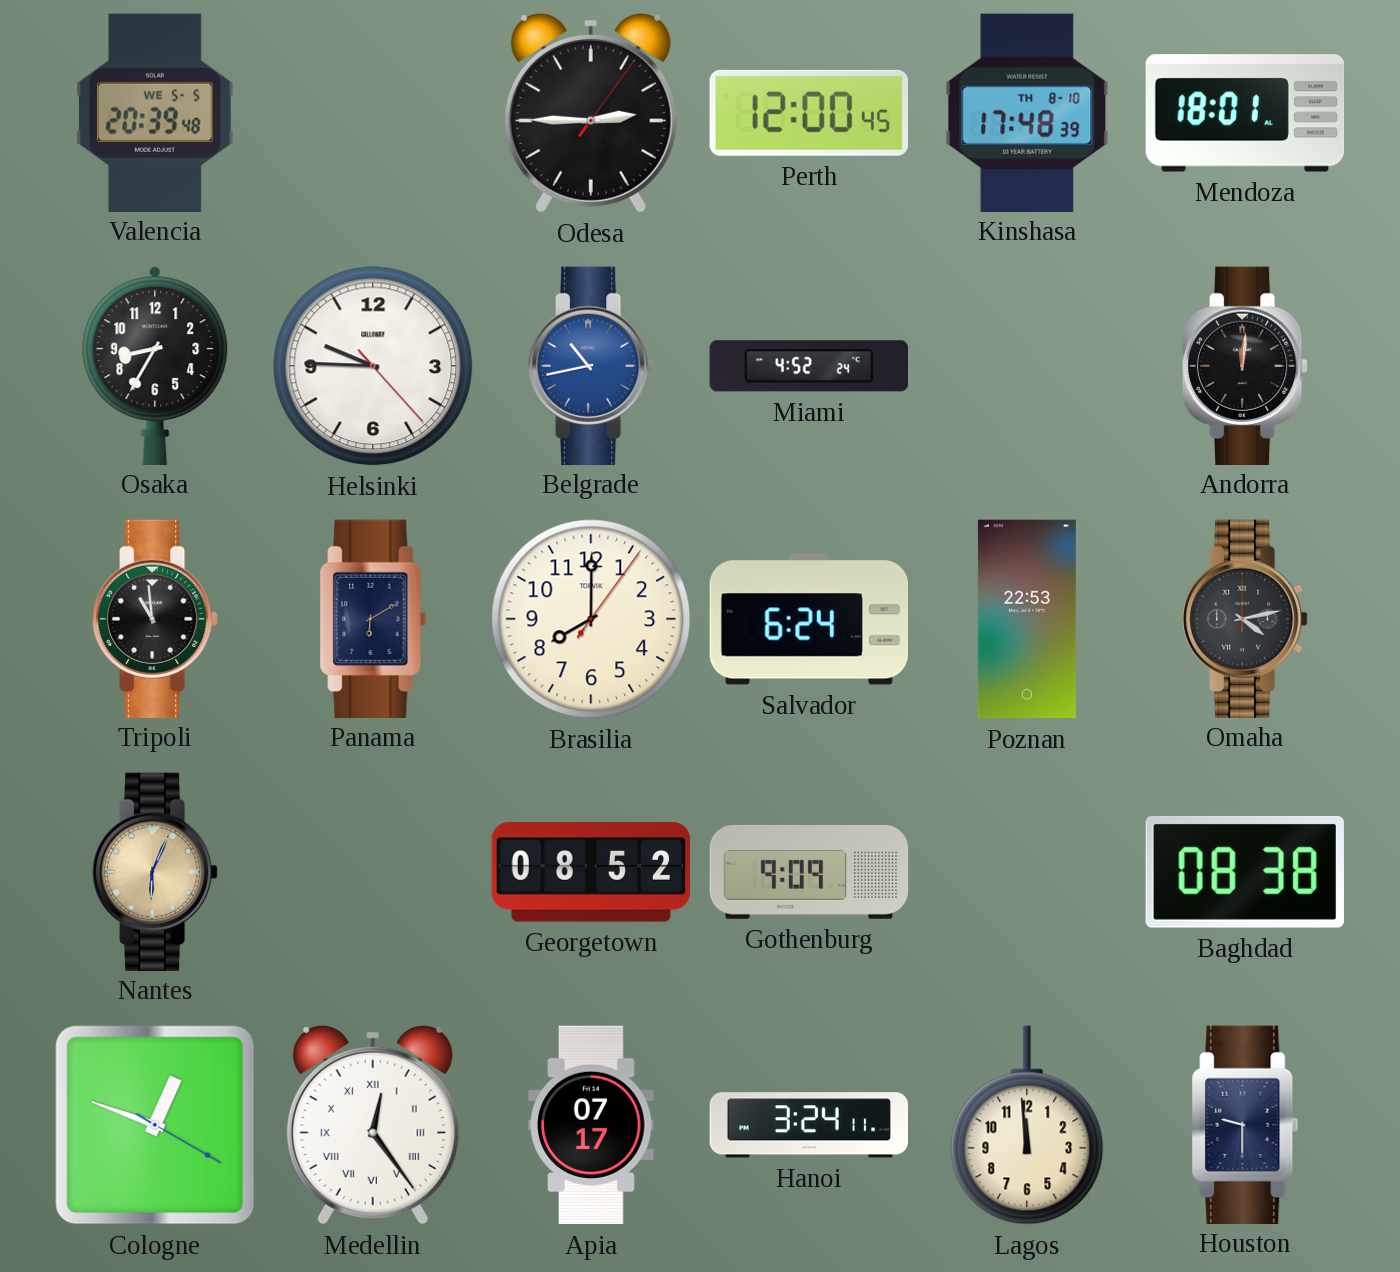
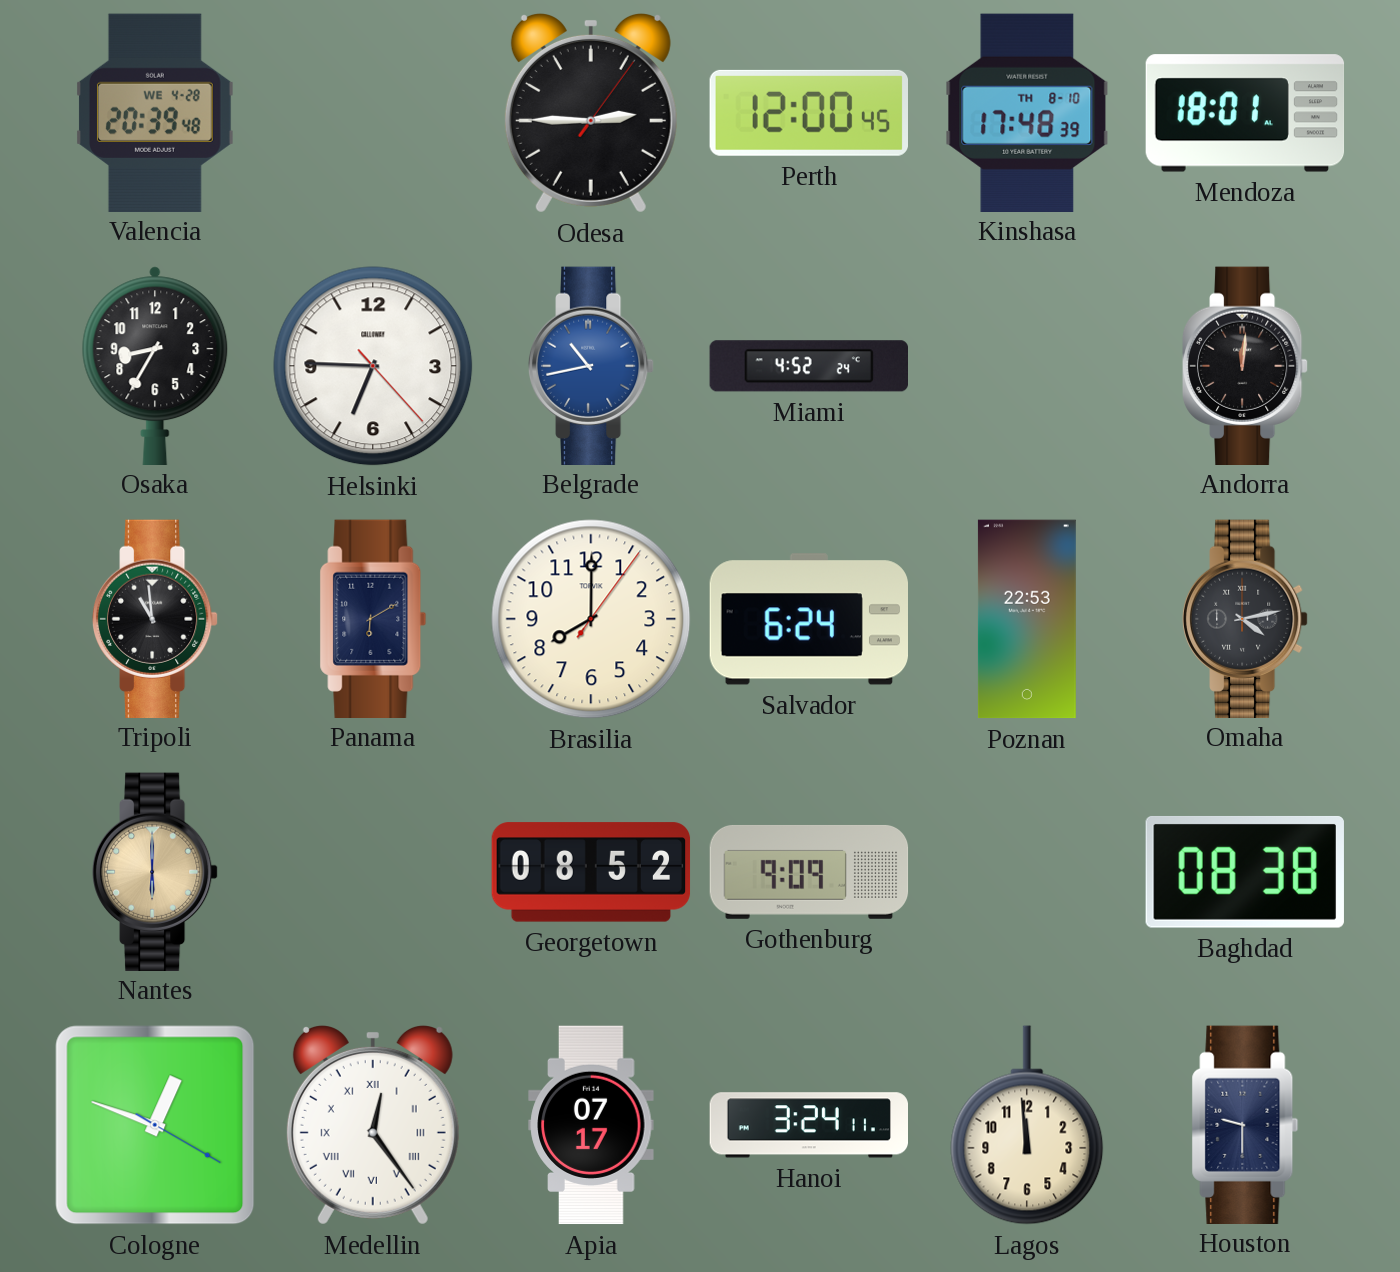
Valencia date: WE 5-5 -> WE 4-28 (156, 112)
Helsinki: 9:45 -> 6:45 (373, 366)
Nantes: 6:04 -> 6:00 (155, 871)
